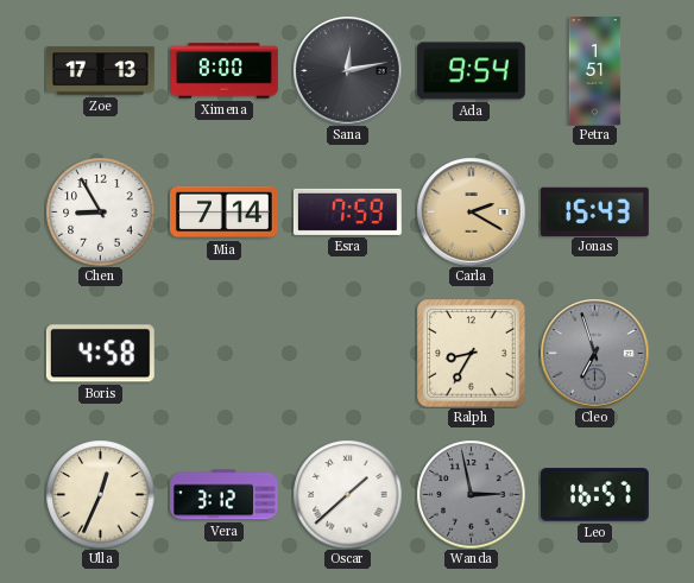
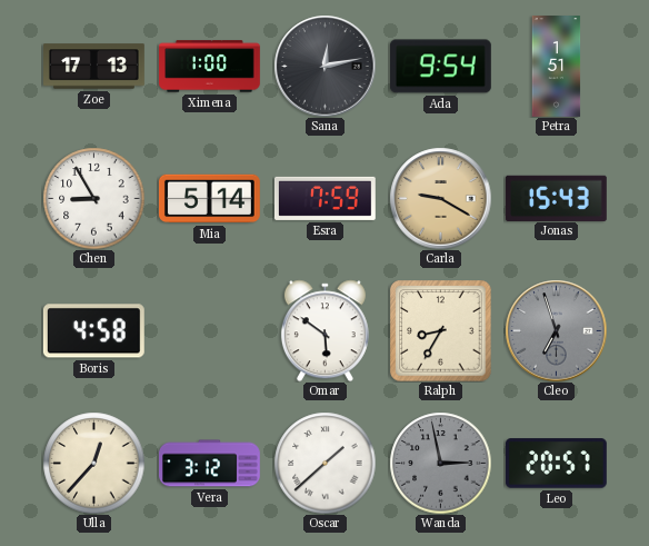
Ximena: 8:00 -> 1:00 (210, 67)
Mia: 7:14 -> 5:14 (209, 199)
Carla: 2:20 -> 9:20 (440, 198)
Omar: none -> 5:51 (324, 330)
Ulla: 12:34 -> 12:37 (93, 463)
Leo: 16:57 -> 20:57 (556, 464)
